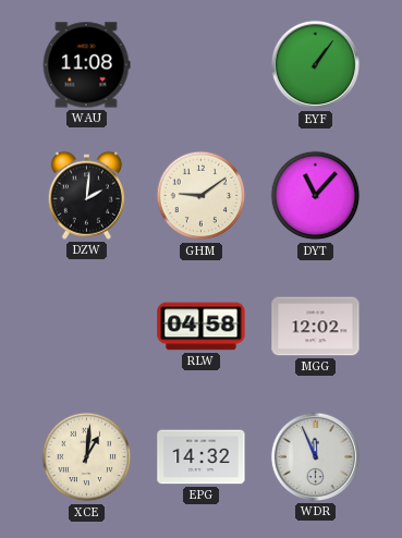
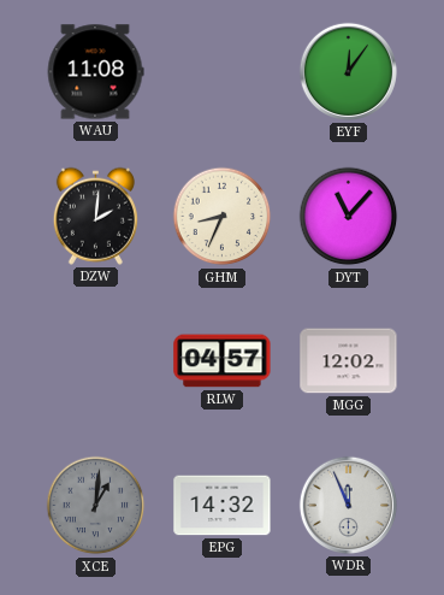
EYF: 1:06 -> 12:06 (348, 71)
GHM: 9:09 -> 8:34 (223, 217)
RLW: 04:58 -> 04:57 (223, 361)
XCE dial: cream -> grey (96, 506)
